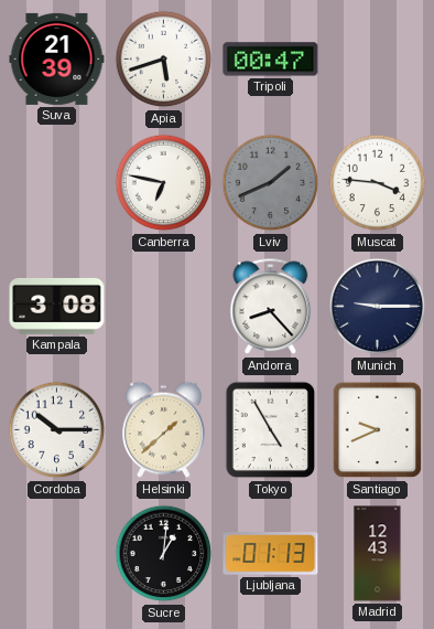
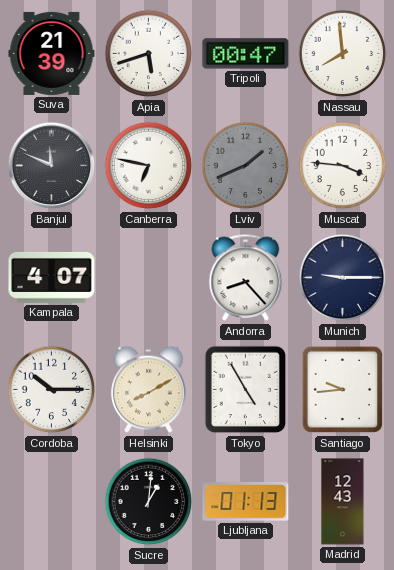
Nassau: none -> 7:59 (343, 54)
Banjul: none -> 11:49 (52, 166)
Kampala: 3:08 -> 4:07 (52, 277)
Helsinki: 1:38 -> 8:10 (149, 390)
Santiago: 9:41 -> 9:44 (343, 390)
